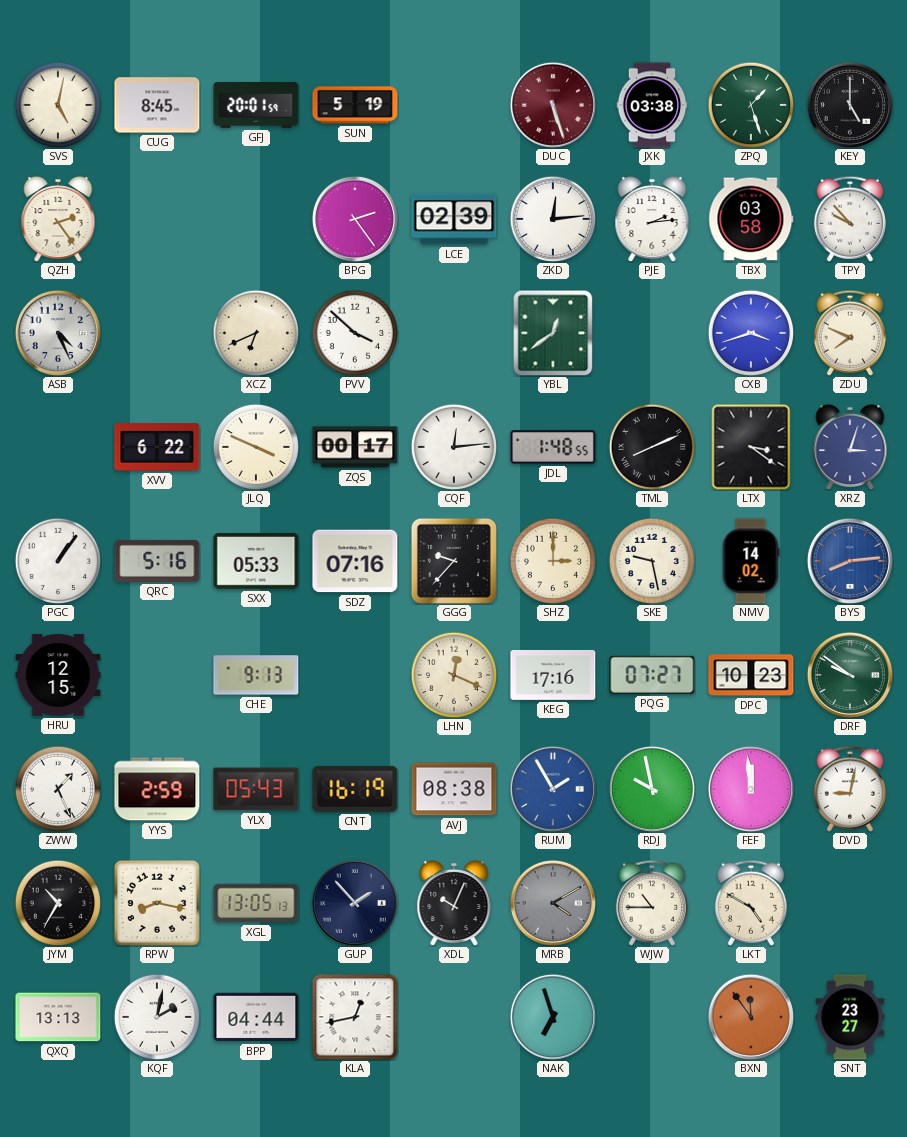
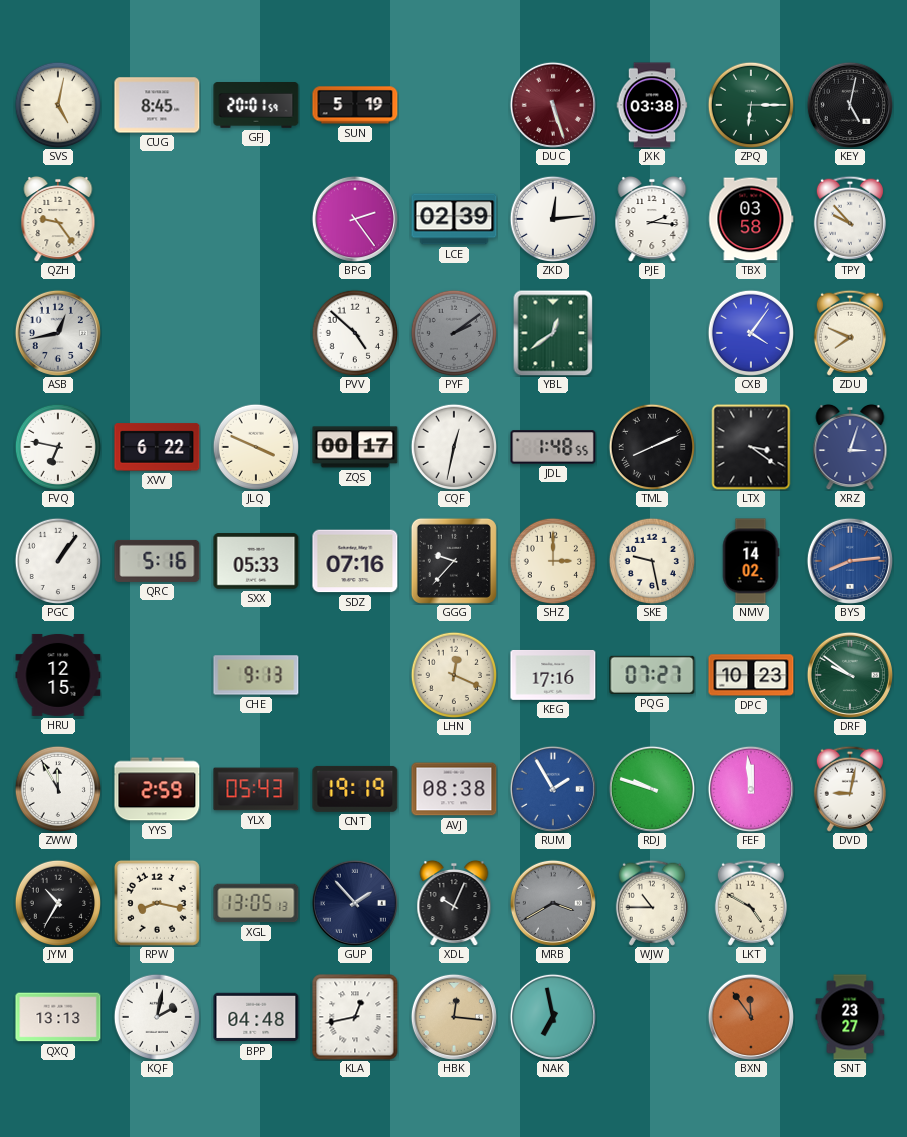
ZPQ: 1:27 -> 6:15 (750, 104)
KEY: 5:00 -> 5:02 (850, 105)
QZH: 2:24 -> 9:24 (58, 219)
PJE: 2:14 -> 2:16 (652, 219)
ASB: 4:26 -> 12:43 (58, 333)
XCZ: 6:41 -> none (255, 332)
PVV: 3:52 -> 4:52 (354, 332)
PYF: none -> 2:09 (453, 332)
CXB: 3:42 -> 4:06 (750, 332)
FVQ: none -> 6:47 (57, 446)
CQF: 12:14 -> 12:32 (453, 446)
ZWW: 1:26 -> 11:55 (57, 788)
CNT: 16:19 -> 19:19 (355, 789)
RDJ: 9:58 -> 9:48 (652, 789)
MRB: 4:10 -> 3:40 (553, 903)
BPP: 04:44 -> 04:48 (256, 1017)
HBK: none -> 12:16 (454, 1017)
NAK: 6:57 -> 6:58 (553, 1017)
